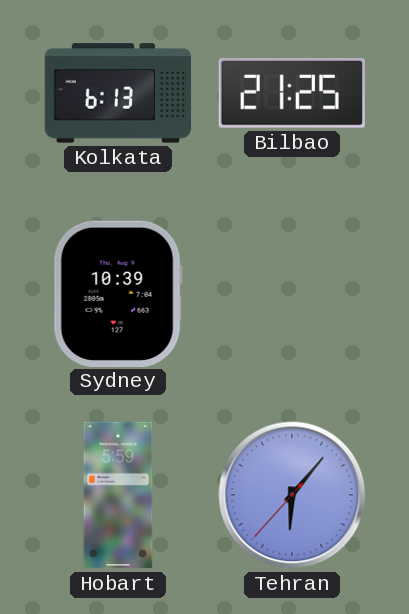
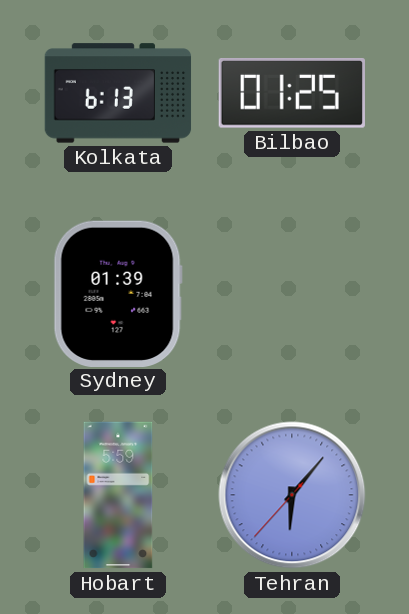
Bilbao: 21:25 -> 01:25 (292, 94)
Sydney: 10:39 -> 01:39 (118, 293)
